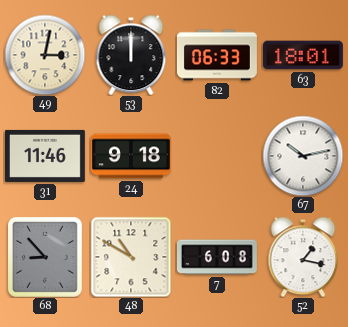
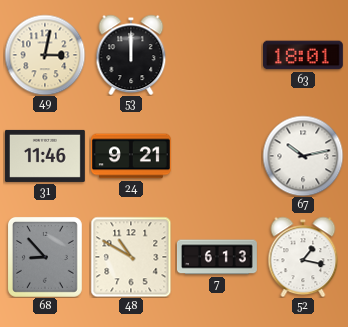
82: 06:33 -> none (217, 55)
24: 9:18 -> 9:21 (131, 156)
7: 6:08 -> 6:13 (217, 257)
